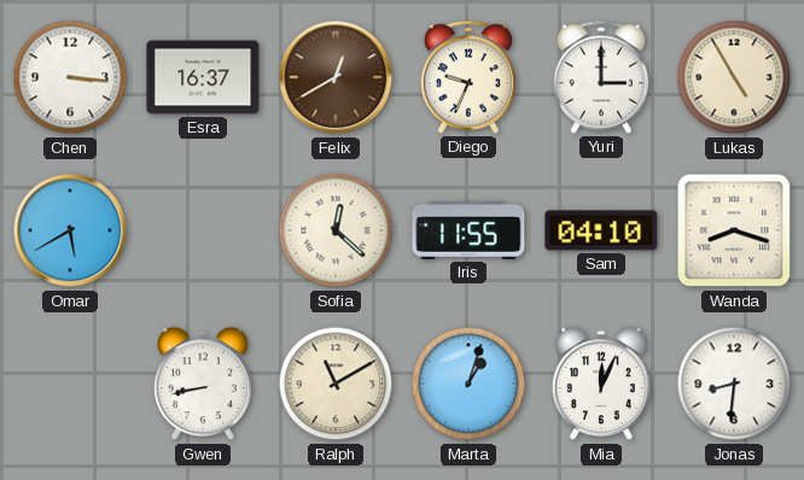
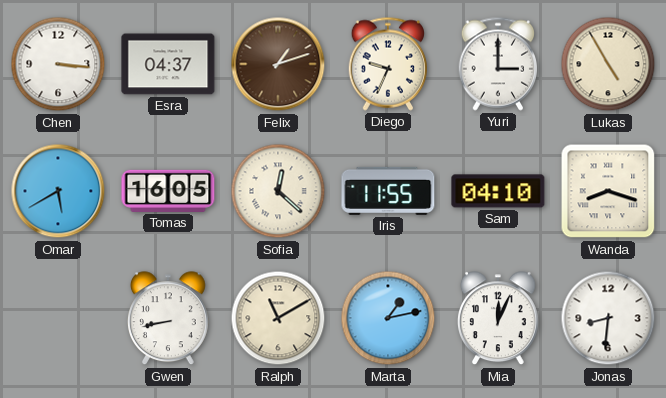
Esra: 16:37 -> 04:37 (168, 64)
Felix: 12:40 -> 1:12 (278, 64)
Tomas: none -> 16:05 (168, 191)
Marta: 1:03 -> 1:13 (388, 318)
